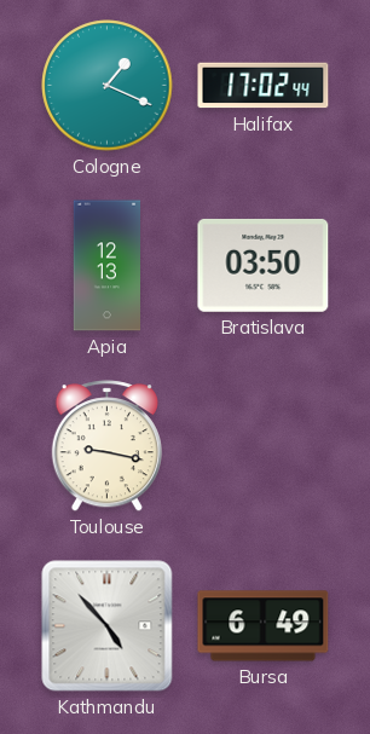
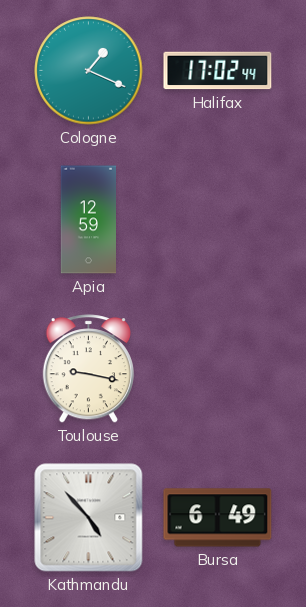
Apia: 12:13 -> 12:59 (88, 220)
Bratislava: 03:50 -> none (264, 265)
